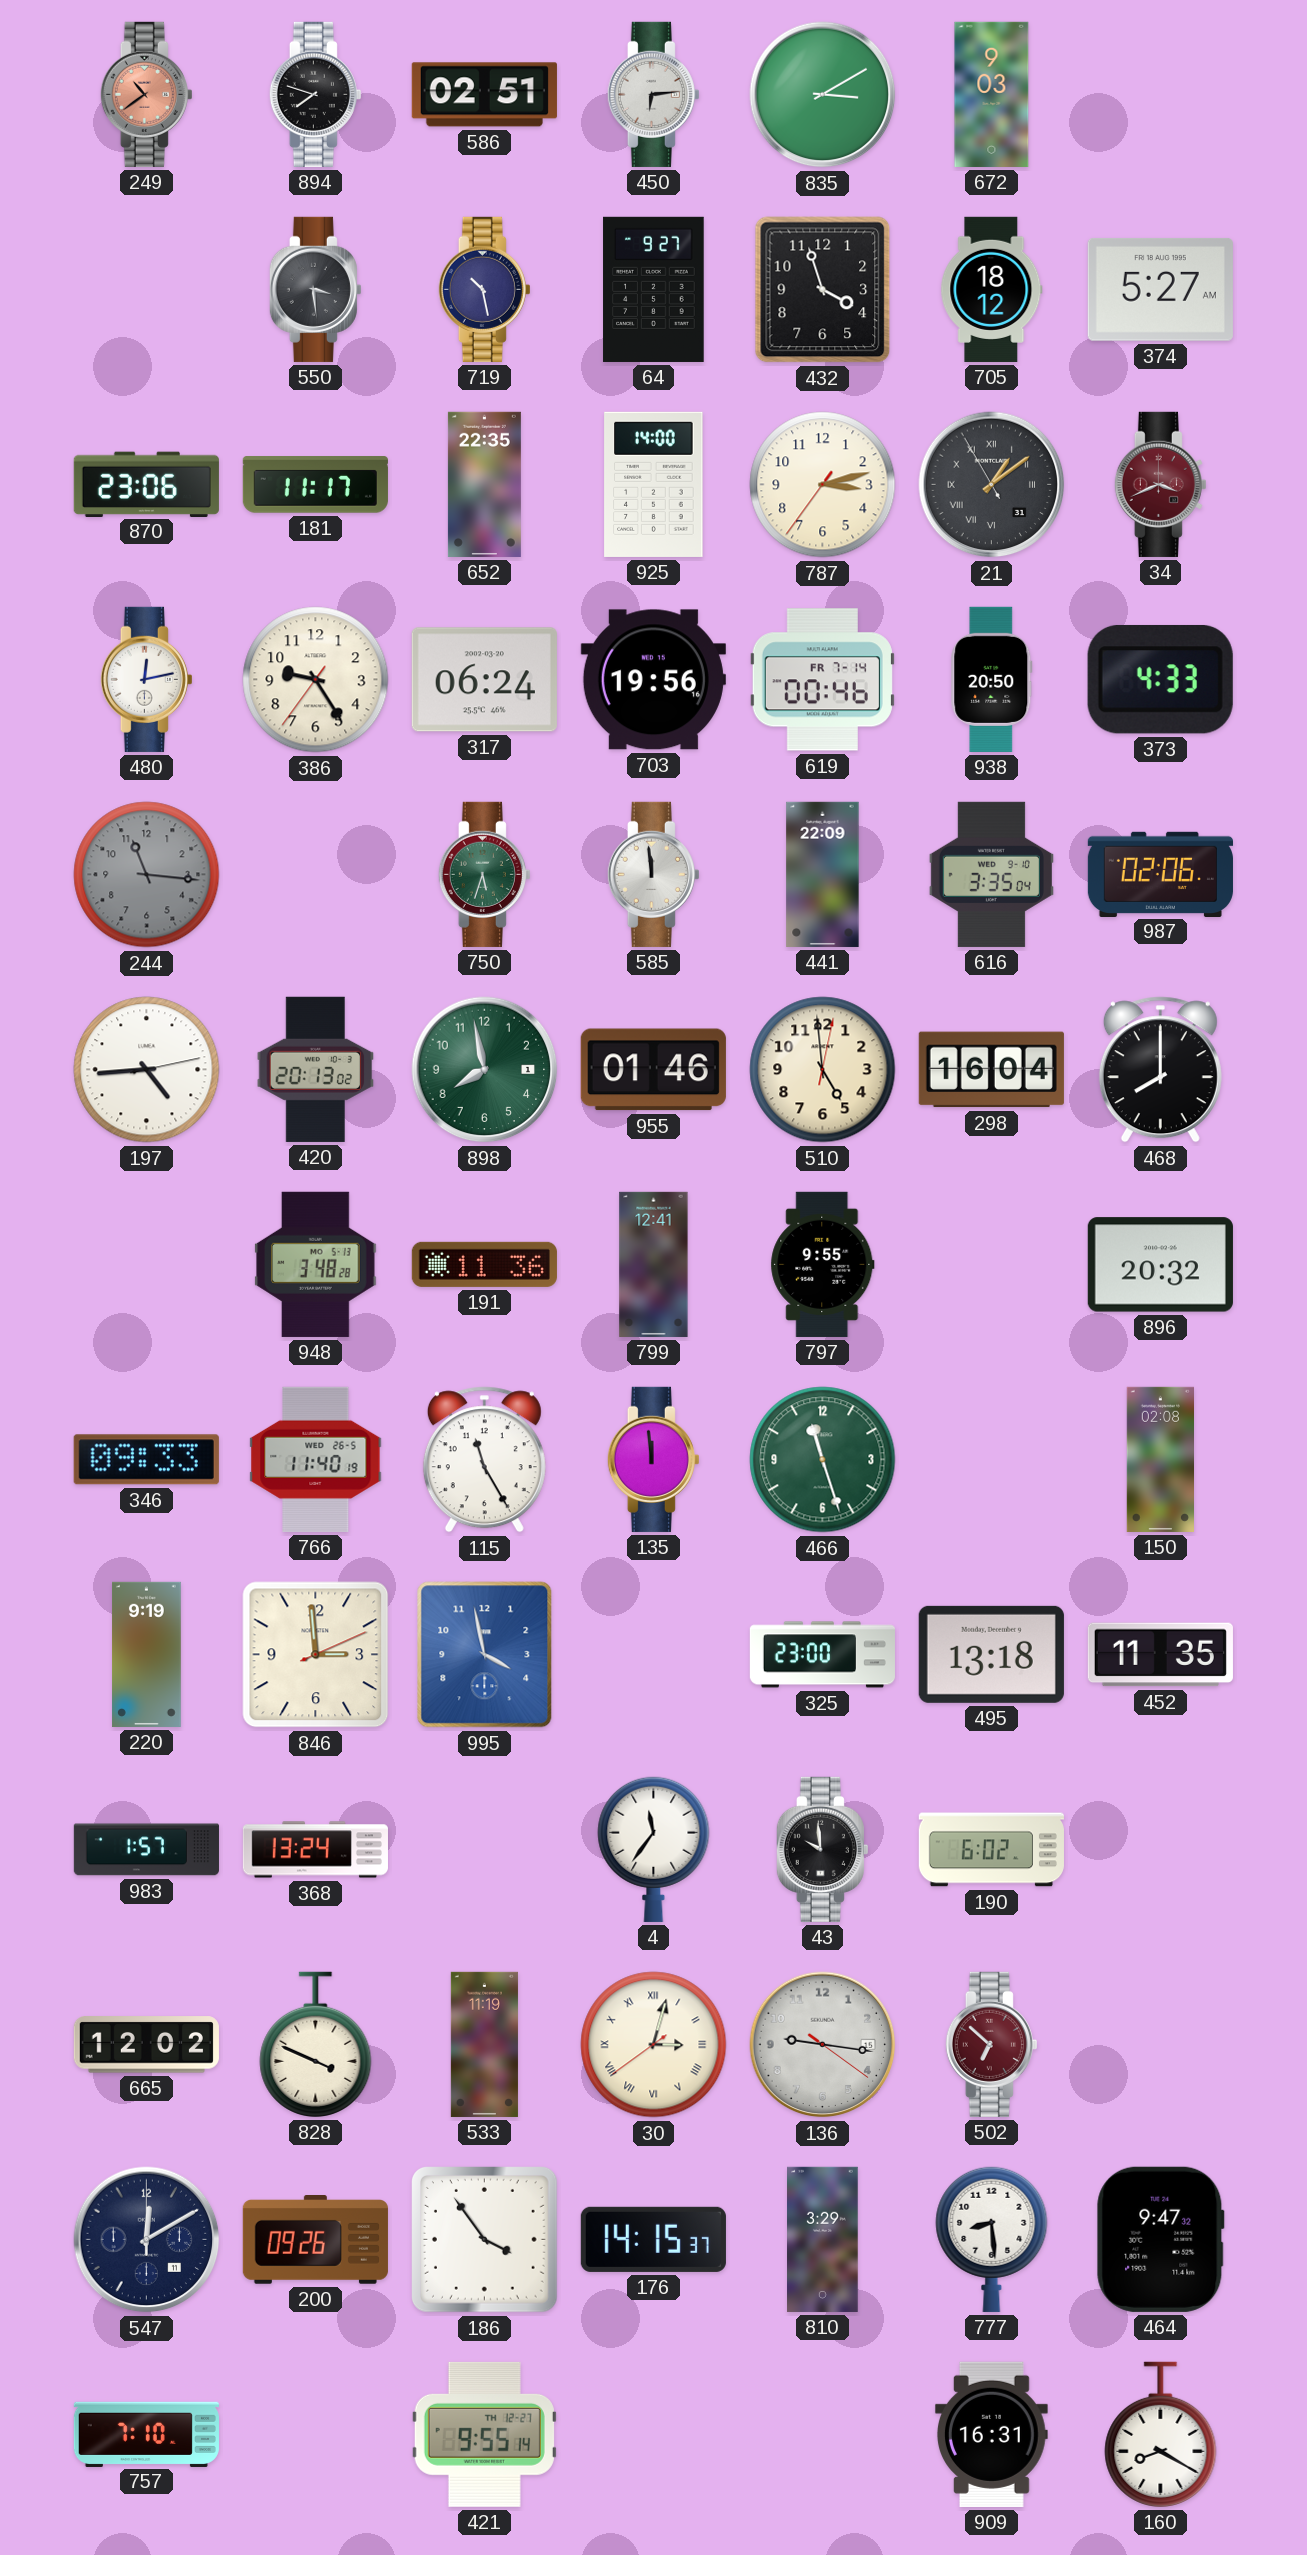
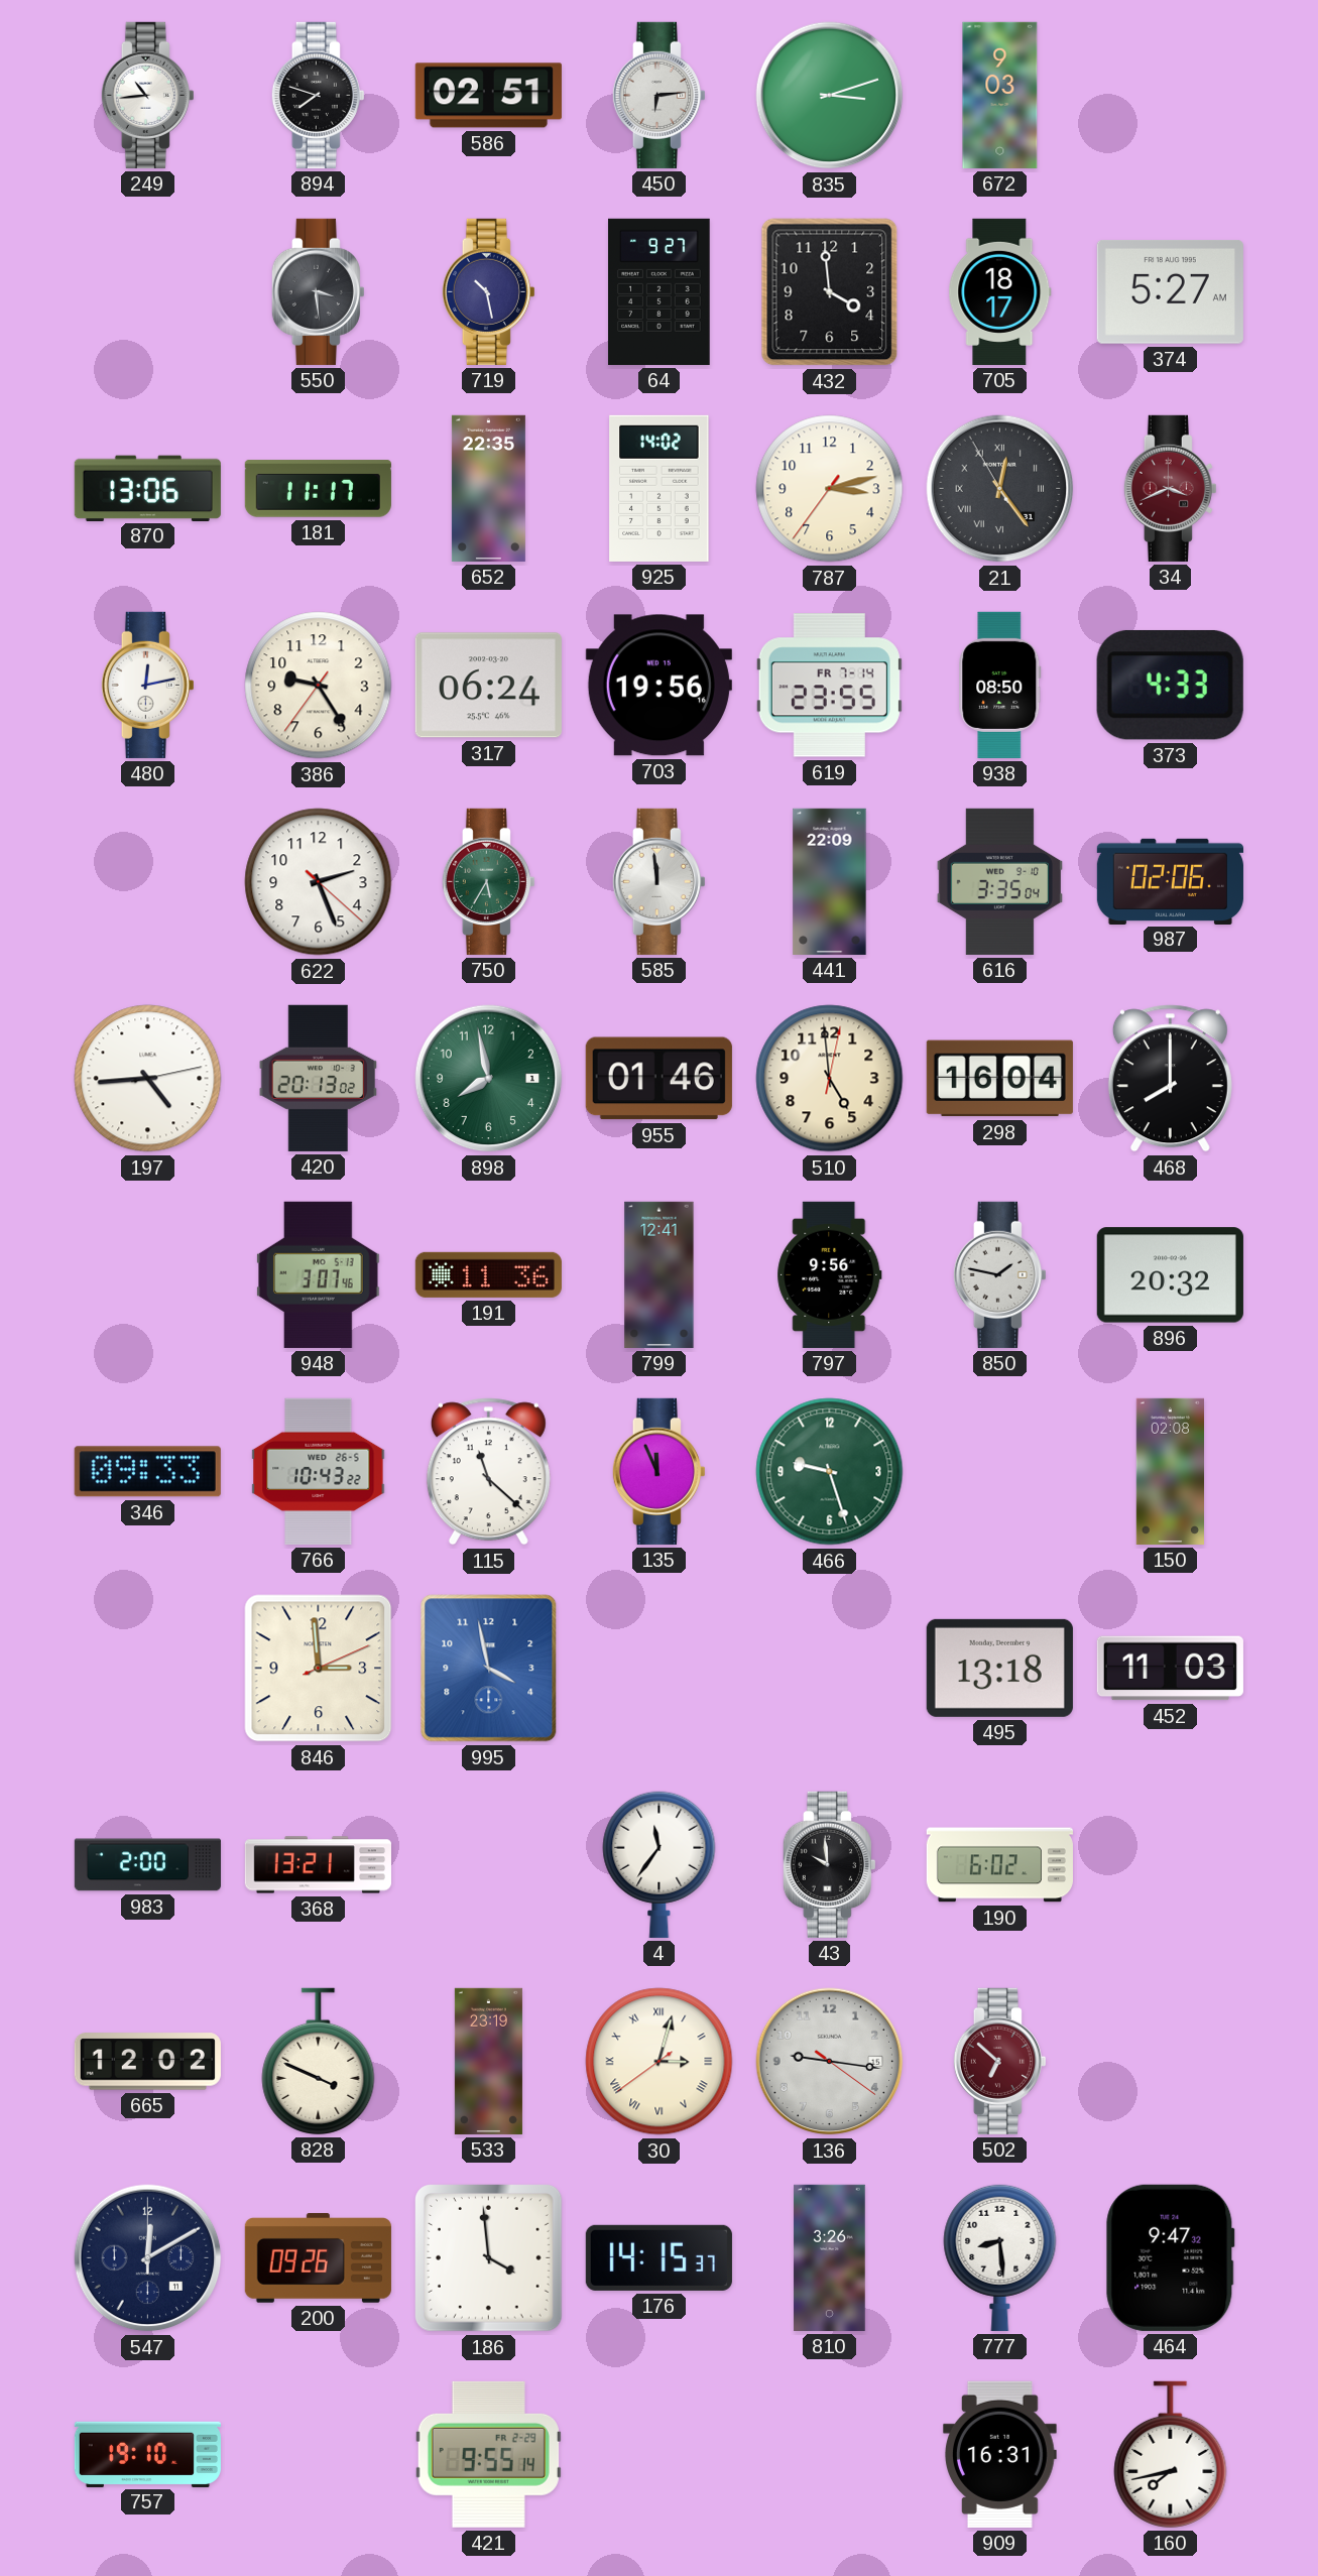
249: 10:39 -> 10:44 (147, 95)
249 dial: salmon -> white (147, 95)
835: 3:10 -> 3:12 (830, 96)
432: 3:57 -> 3:59 (830, 292)
705: 18:12 -> 18:17 (1000, 291)
870: 23:06 -> 13:06 (147, 488)
925: 14:00 -> 14:02 (660, 488)
21: 1:08 -> 12:23 (1000, 489)
619: 00:46 -> 23:55 (829, 686)
938: 20:50 -> 08:50 (1000, 685)
244: 11:16 -> none (147, 875)
622: none -> 2:26 (319, 882)
750: 5:33 -> 5:35 (488, 881)
948: 3:48 -> 3:07 (319, 1274)
797: 9:55 -> 9:56 (830, 1274)
850: none -> 1:47 (999, 1274)
766: 11:40 -> 10:43 (319, 1471)
115: 11:25 -> 11:22 (488, 1472)
135: 11:59 -> 11:56 (658, 1471)
466: 11:27 -> 9:27 (830, 1472)
220: 9:19 -> none (147, 1654)
325: 23:00 -> none (822, 1655)
452: 11:35 -> 11:03 (1170, 1669)
983: 1:57 -> 2:00 (147, 1865)
368: 13:24 -> 13:21 (318, 1865)
533: 11:19 -> 23:19 (488, 2061)
186: 3:54 -> 3:59 (488, 2257)
810: 3:29 -> 3:26 (830, 2257)
757: 7:10 -> 19:10 (147, 2454)
421 date: TH 12-27 -> FR 2-29 (488, 2454)
160: 8:20 -> 7:43 (1171, 2454)
